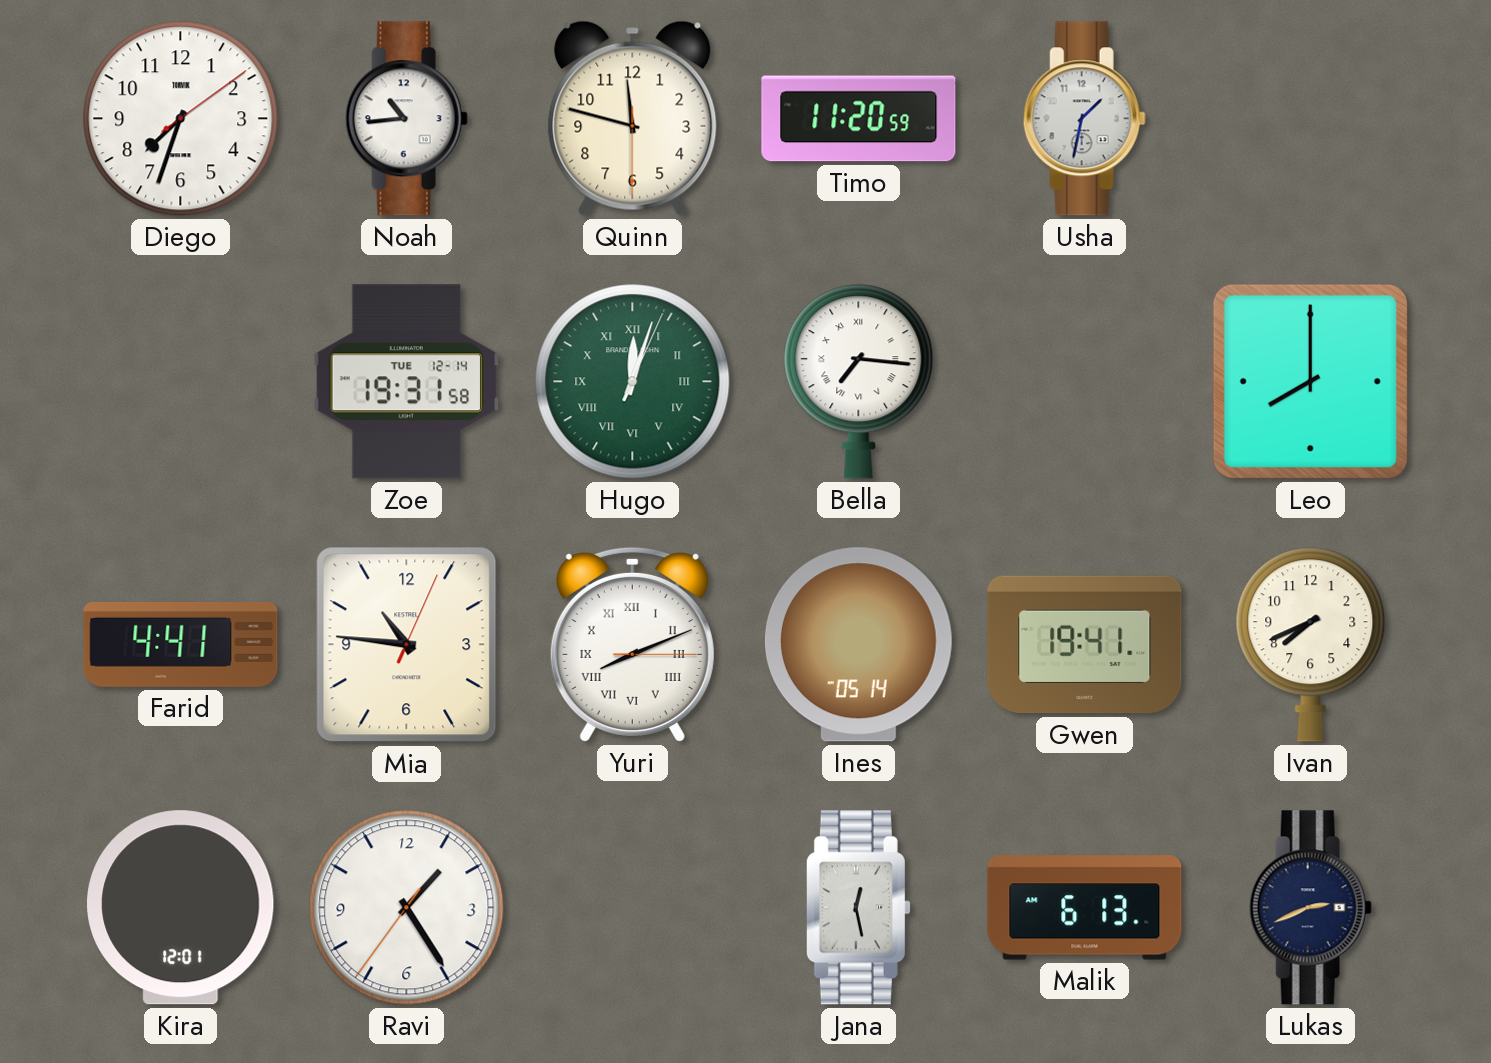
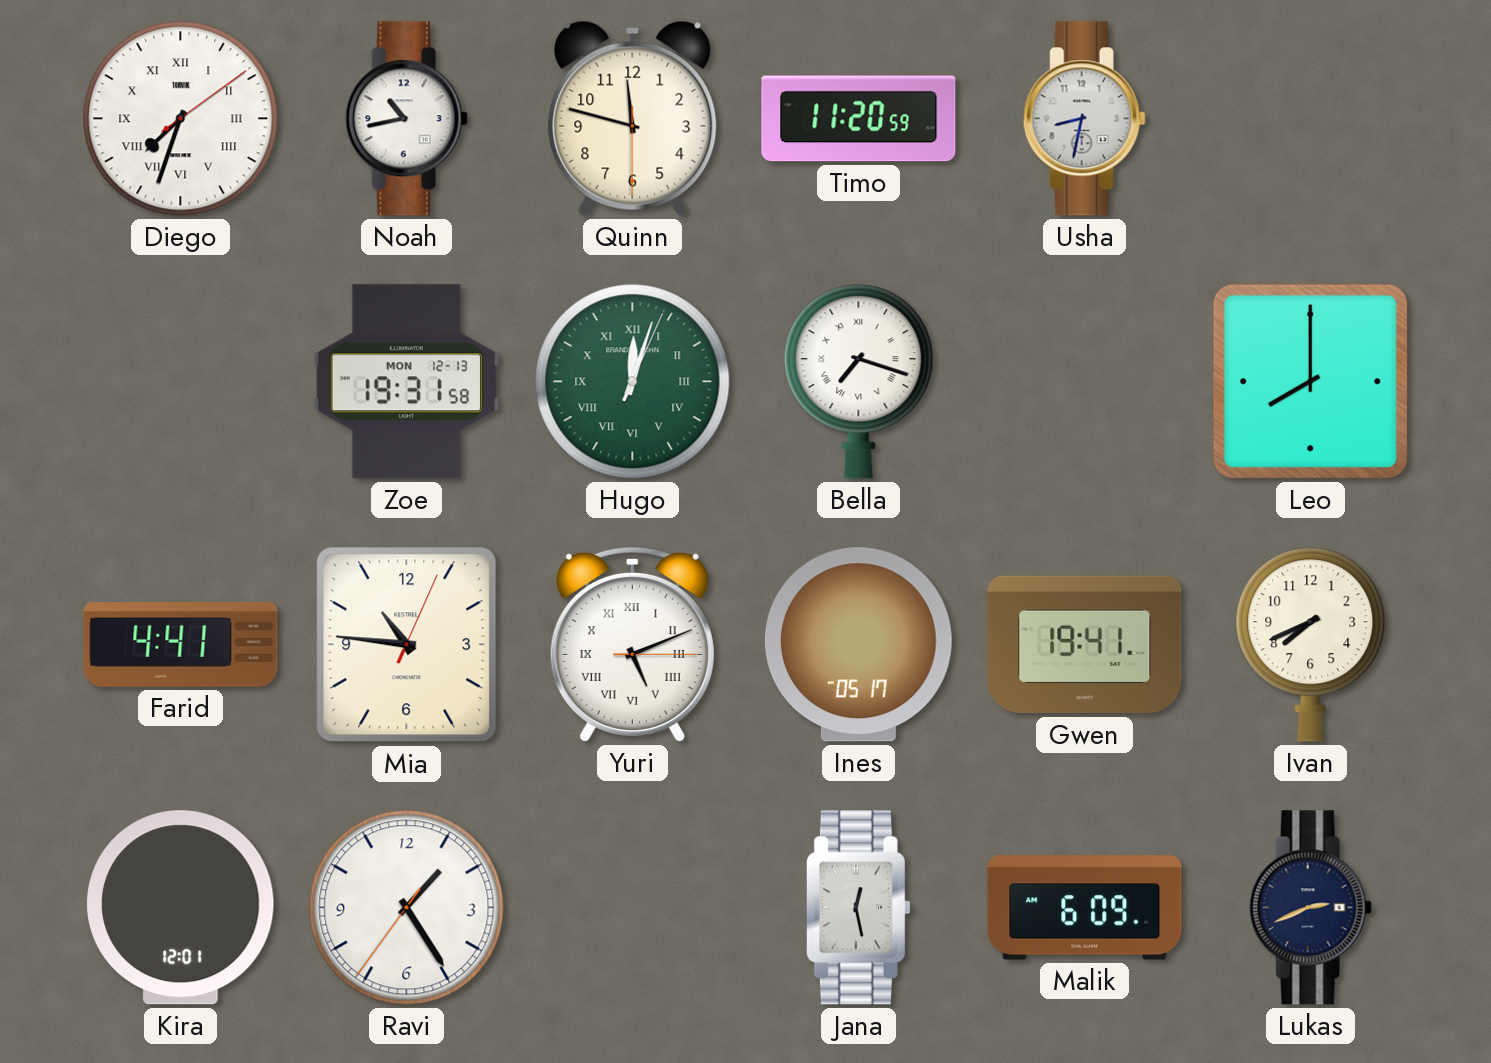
Diego numerals: Arabic -> Roman (181, 119)
Noah: 10:44 -> 10:43 (406, 119)
Usha: 1:32 -> 8:32 (1084, 119)
Zoe date: TUE 12-14 -> MON 12-13 (407, 382)
Bella: 7:16 -> 7:18 (859, 382)
Yuri: 8:11 -> 5:11 (632, 644)
Ines: 05:14 -> 05:17 (858, 645)
Malik: 6:13 -> 6:09 (1085, 908)
